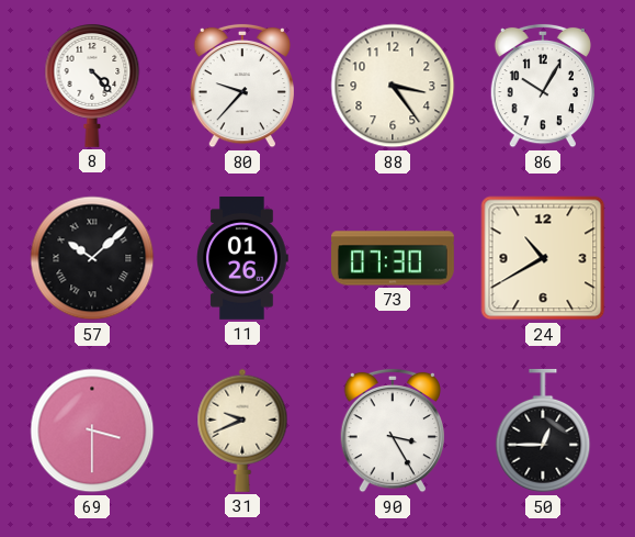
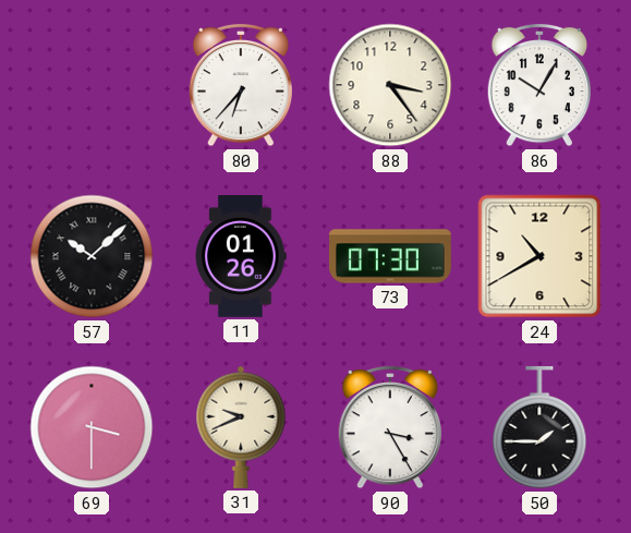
8: 4:23 -> none (92, 86)
80: 9:37 -> 6:37 (240, 85)
50: 12:45 -> 1:45 (539, 427)
